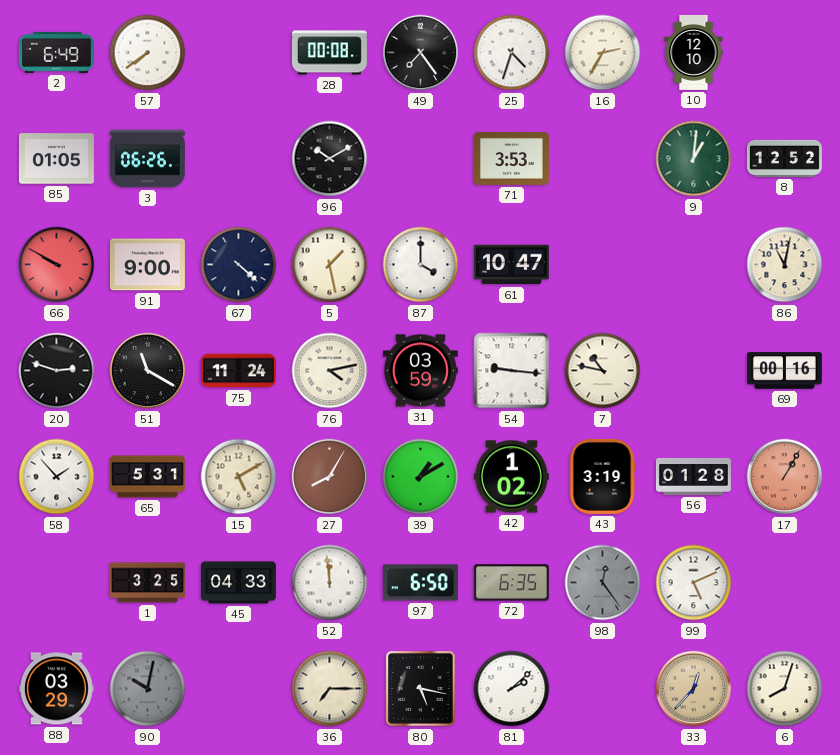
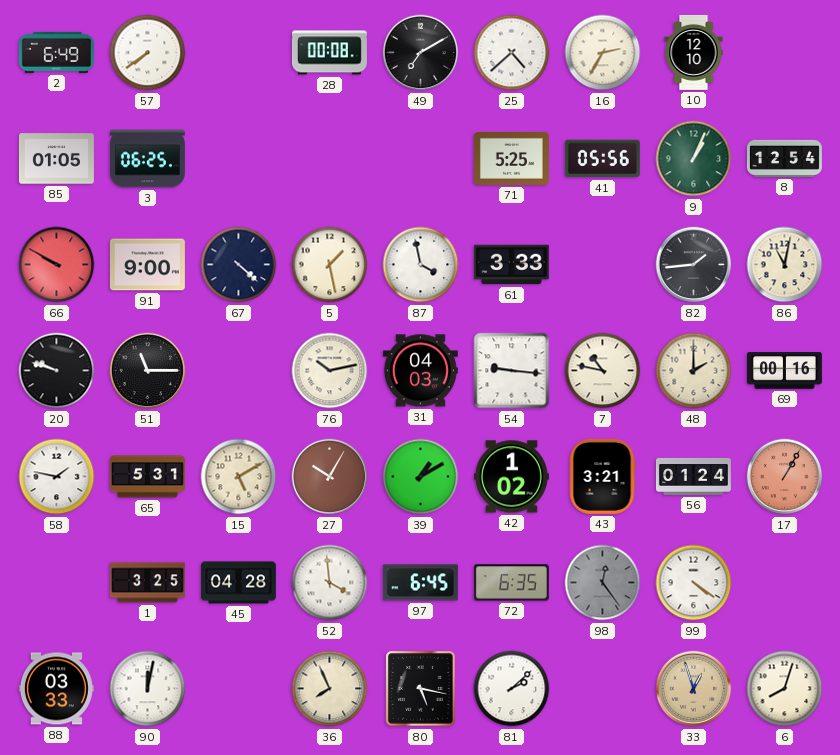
49: 7:24 -> 7:10 (421, 53)
25: 4:33 -> 4:38 (512, 53)
3: 06:26 -> 06:25 (147, 159)
96: 10:10 -> none (330, 159)
71: 3:53 -> 5:25 (511, 159)
41: none -> 05:56 (602, 159)
9: 1:01 -> 1:04 (694, 159)
8: 12:52 -> 12:54 (784, 158)
87: 4:00 -> 3:58 (421, 265)
61: 10:47 -> 3:33 (511, 265)
82: none -> 1:44 (694, 265)
20: 2:48 -> 9:48 (57, 371)
51: 11:20 -> 11:15 (148, 371)
75: 11:24 -> none (238, 371)
76: 4:13 -> 10:13 (330, 371)
31: 03:59 -> 04:03 (420, 371)
48: none -> 2:00 (694, 371)
58: 1:53 -> 1:47 (57, 477)
27: 8:05 -> 10:05 (330, 477)
43: 3:19 -> 3:21 (602, 476)
56: 01:28 -> 01:24 (693, 476)
45: 04:33 -> 04:28 (238, 583)
52: 11:59 -> 3:59 (330, 583)
97: 6:50 -> 6:45 (420, 583)
99: 5:11 -> 4:21 (694, 583)
88: 03:29 -> 03:33 (56, 689)
90: 10:02 -> 12:02 (148, 689)
90 dial: grey -> white (148, 689)
36: 7:15 -> 7:56 (330, 689)
33: 12:37 -> 12:57 (694, 689)
